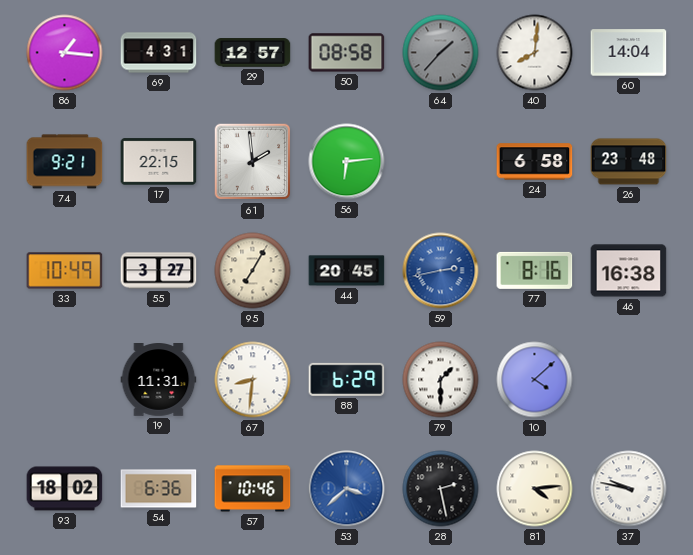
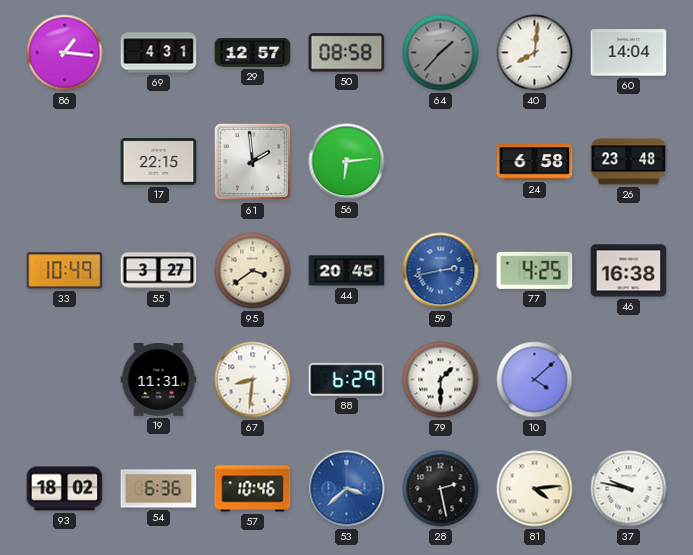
74: 9:21 -> none (65, 162)
95: 7:05 -> 3:39 (253, 271)
77: 8:16 -> 4:25 (535, 270)
